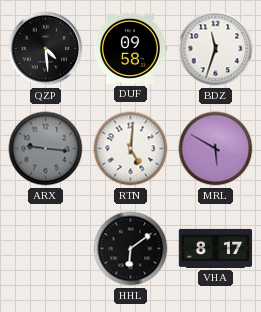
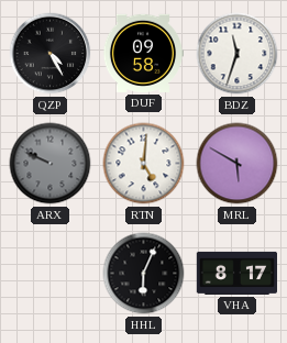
QZP: 4:29 -> 4:25 (51, 54)
ARX: 9:16 -> 9:49 (51, 164)
HHL: 6:09 -> 6:04 (144, 274)
